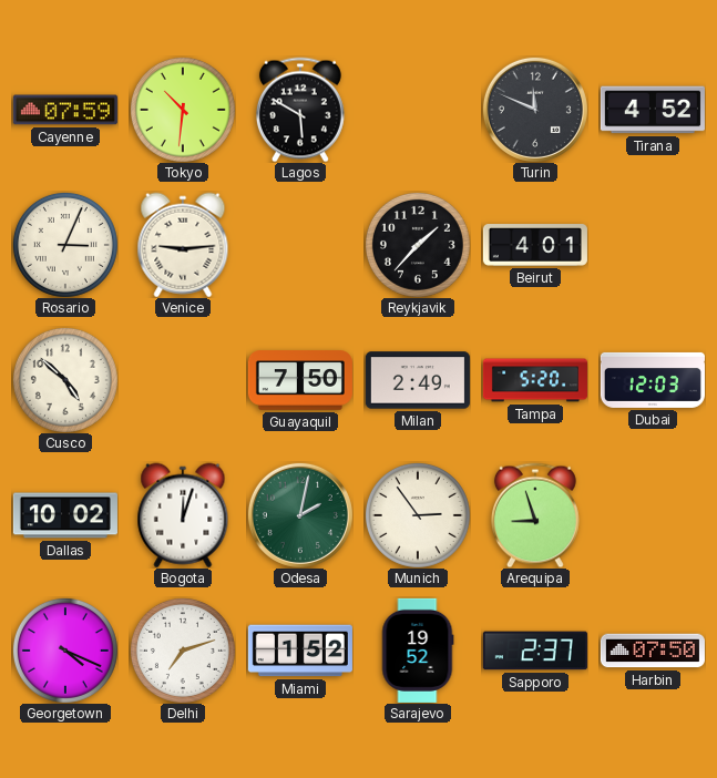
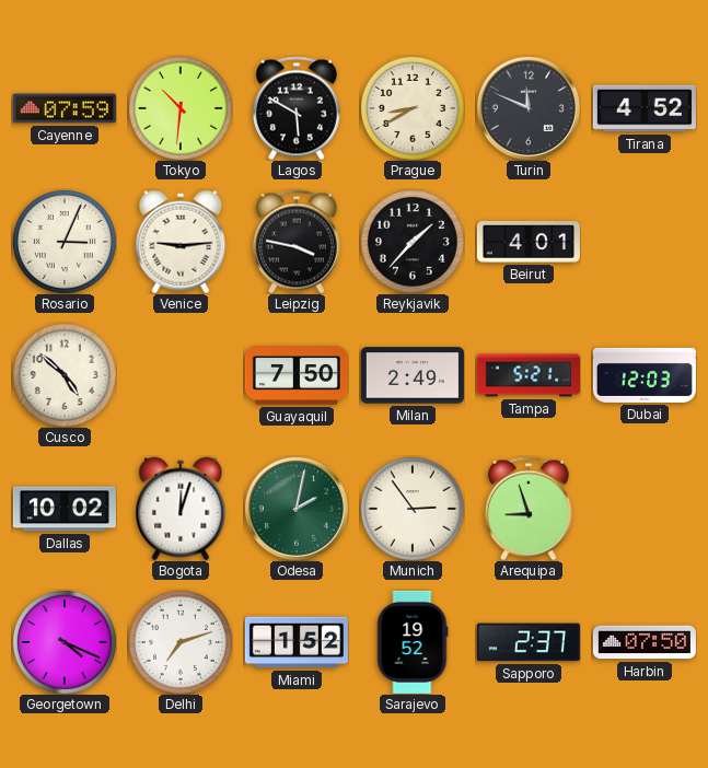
Prague: none -> 8:40 (413, 108)
Leipzig: none -> 3:47 (297, 242)
Tampa: 5:20 -> 5:21 (529, 375)
